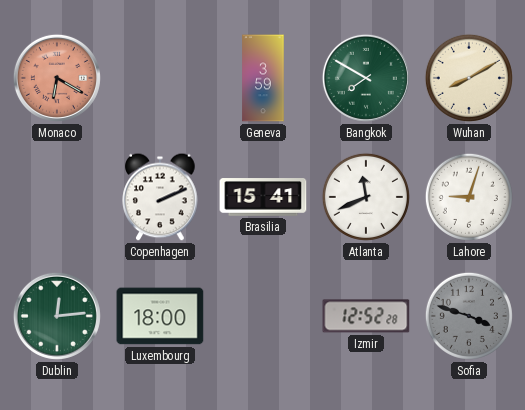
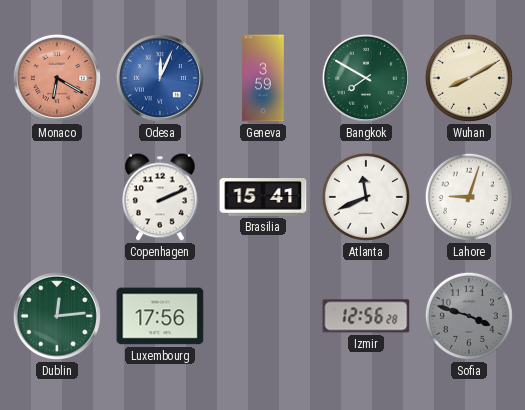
Odesa: none -> 12:04 (160, 78)
Luxembourg: 18:00 -> 17:56 (160, 316)
Izmir: 12:52 -> 12:56 (366, 316)
